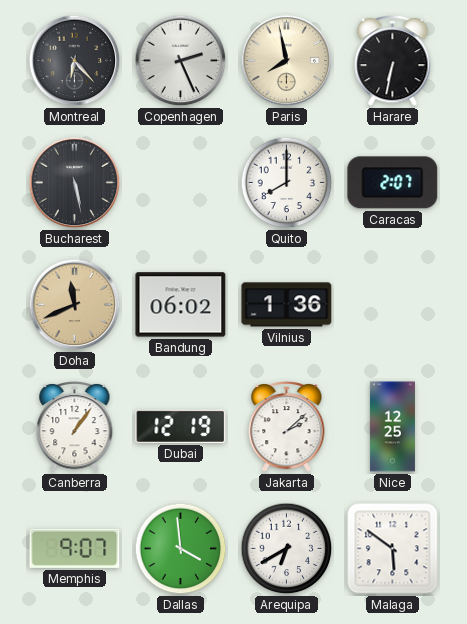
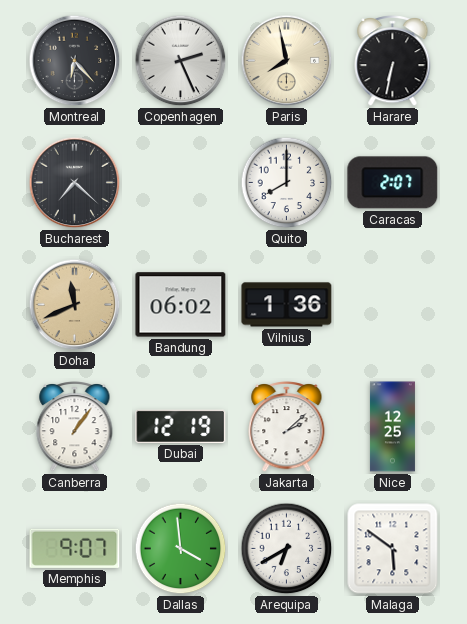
Bucharest: 5:28 -> 7:22 (75, 183)
